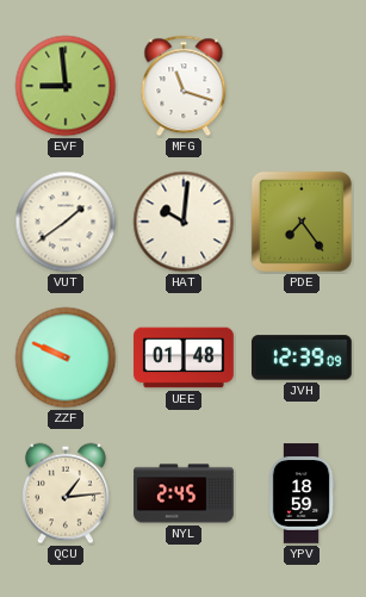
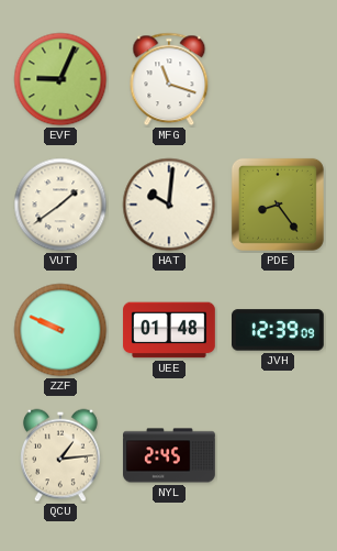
EVF: 8:59 -> 9:04 (60, 79)
PDE: 7:24 -> 8:24 (278, 205)
YPV: 18:59 -> none (302, 493)
